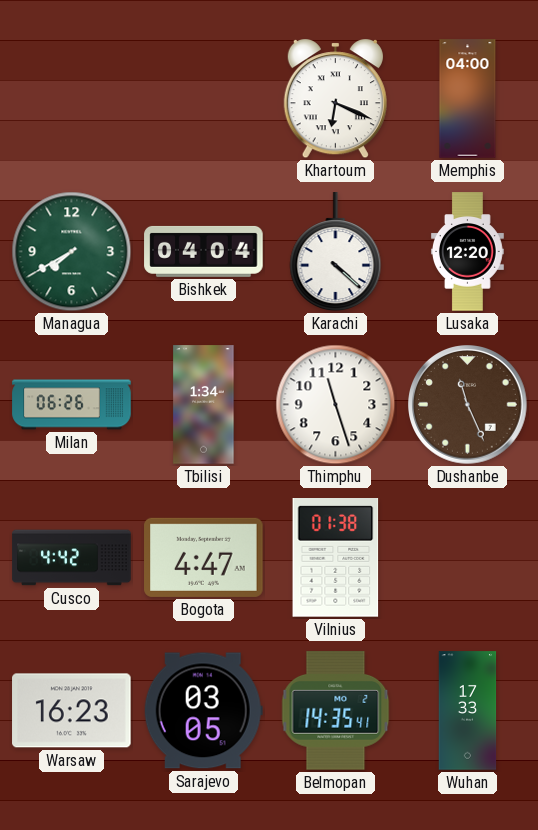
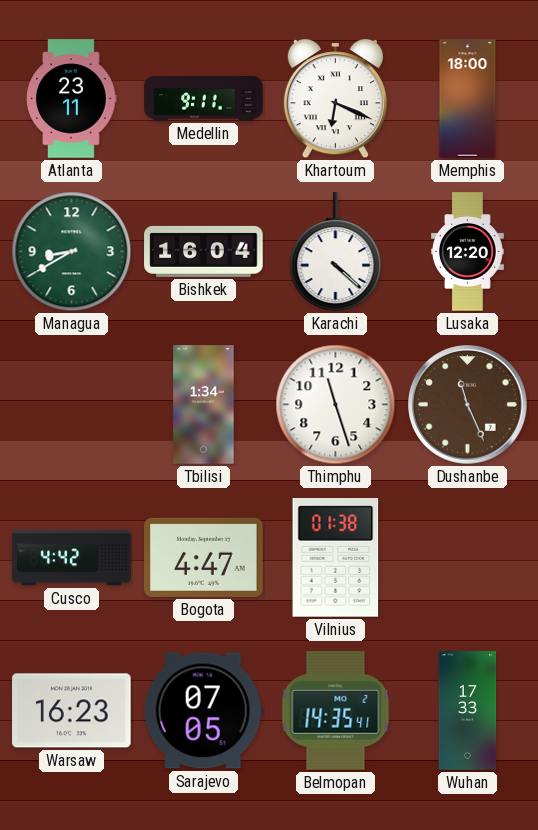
Atlanta: none -> 23:11 (71, 99)
Medellin: none -> 9:11 (204, 99)
Memphis: 04:00 -> 18:00 (468, 99)
Managua: 7:40 -> 8:40 (72, 252)
Bishkek: 04:04 -> 16:04 (204, 251)
Milan: 06:26 -> none (72, 405)
Sarajevo: 03:05 -> 07:05 (203, 711)
